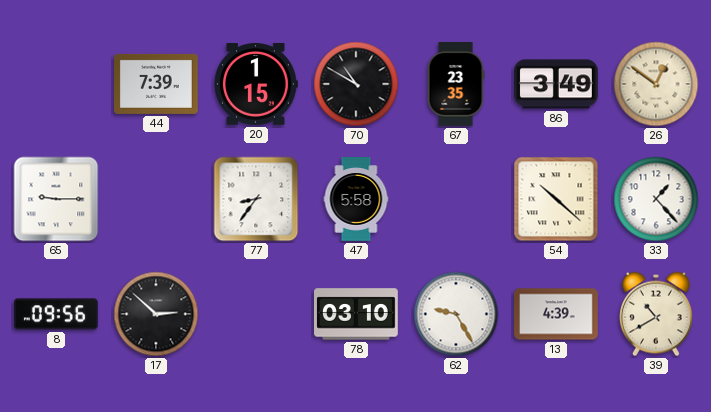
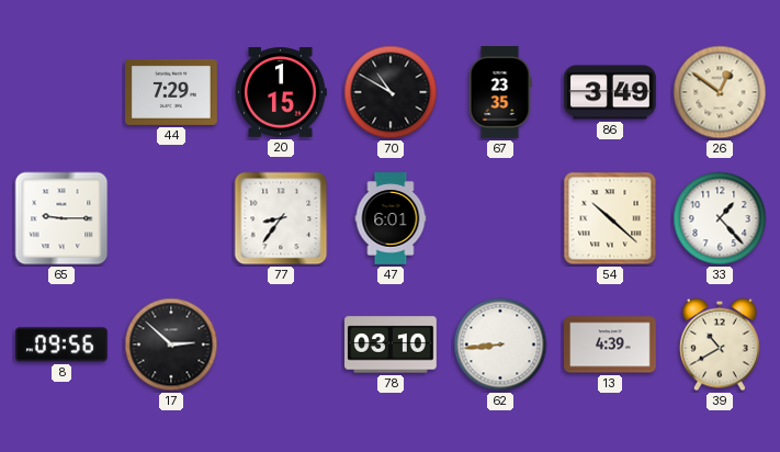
44: 7:39 -> 7:29 (172, 92)
47: 5:58 -> 6:01 (391, 218)
62: 9:25 -> 8:44 (500, 344)
